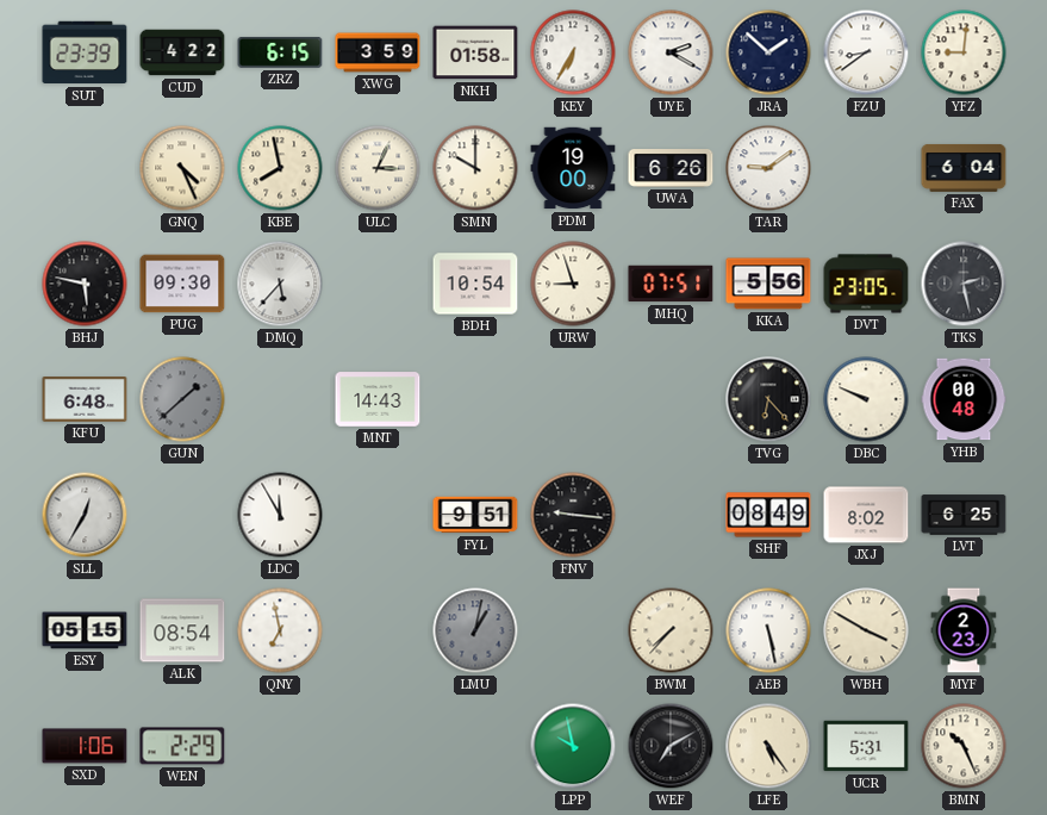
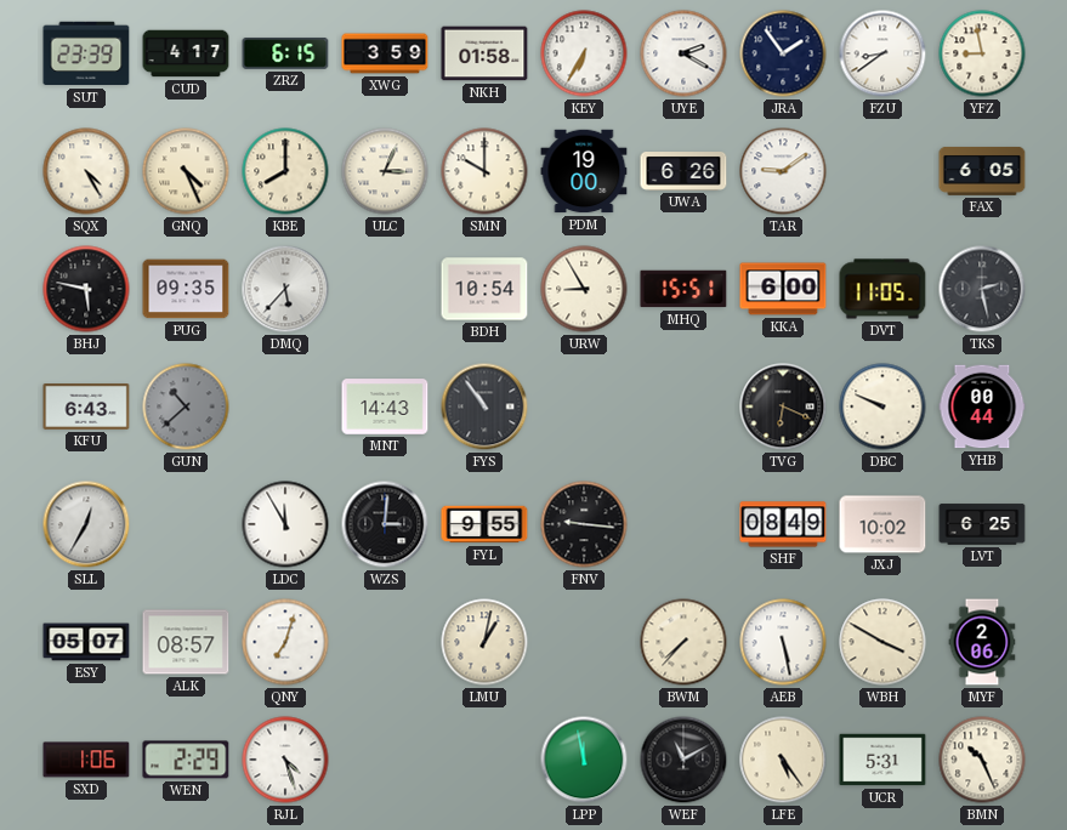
CUD: 4:22 -> 4:17 (186, 53)
JRA: 1:52 -> 1:54 (783, 53)
YFZ: 9:01 -> 8:58 (982, 53)
SQX: none -> 4:25 (86, 171)
KBE: 7:58 -> 8:00 (285, 171)
FAX: 6:04 -> 6:05 (982, 171)
PUG: 09:30 -> 09:35 (186, 289)
URW: 8:57 -> 8:55 (584, 289)
MHQ: 07:51 -> 15:51 (683, 289)
KKA: 5:56 -> 6:00 (783, 289)
DVT: 23:05 -> 11:05 (882, 289)
KFU: 6:48 -> 6:43 (86, 408)
GUN: 1:38 -> 10:38 (186, 407)
FYS: none -> 10:54 (484, 407)
TVG: 6:23 -> 6:19 (783, 407)
YHB: 00:48 -> 00:44 (982, 407)
WZS: none -> 3:01 (385, 524)
FYL: 9:51 -> 9:55 (484, 524)
JXJ: 8:02 -> 10:02 (882, 524)
ESY: 05:15 -> 05:07 (86, 642)
ALK: 08:54 -> 08:57 (186, 642)
QNY: 6:58 -> 7:03 (285, 642)
LMU dial: grey -> cream (484, 642)
MYF: 2:23 -> 2:06 (982, 642)
RJL: none -> 4:27 (285, 760)
LPP: 9:58 -> 11:58 (584, 760)
WEF: 7:10 -> 11:10 (683, 760)
